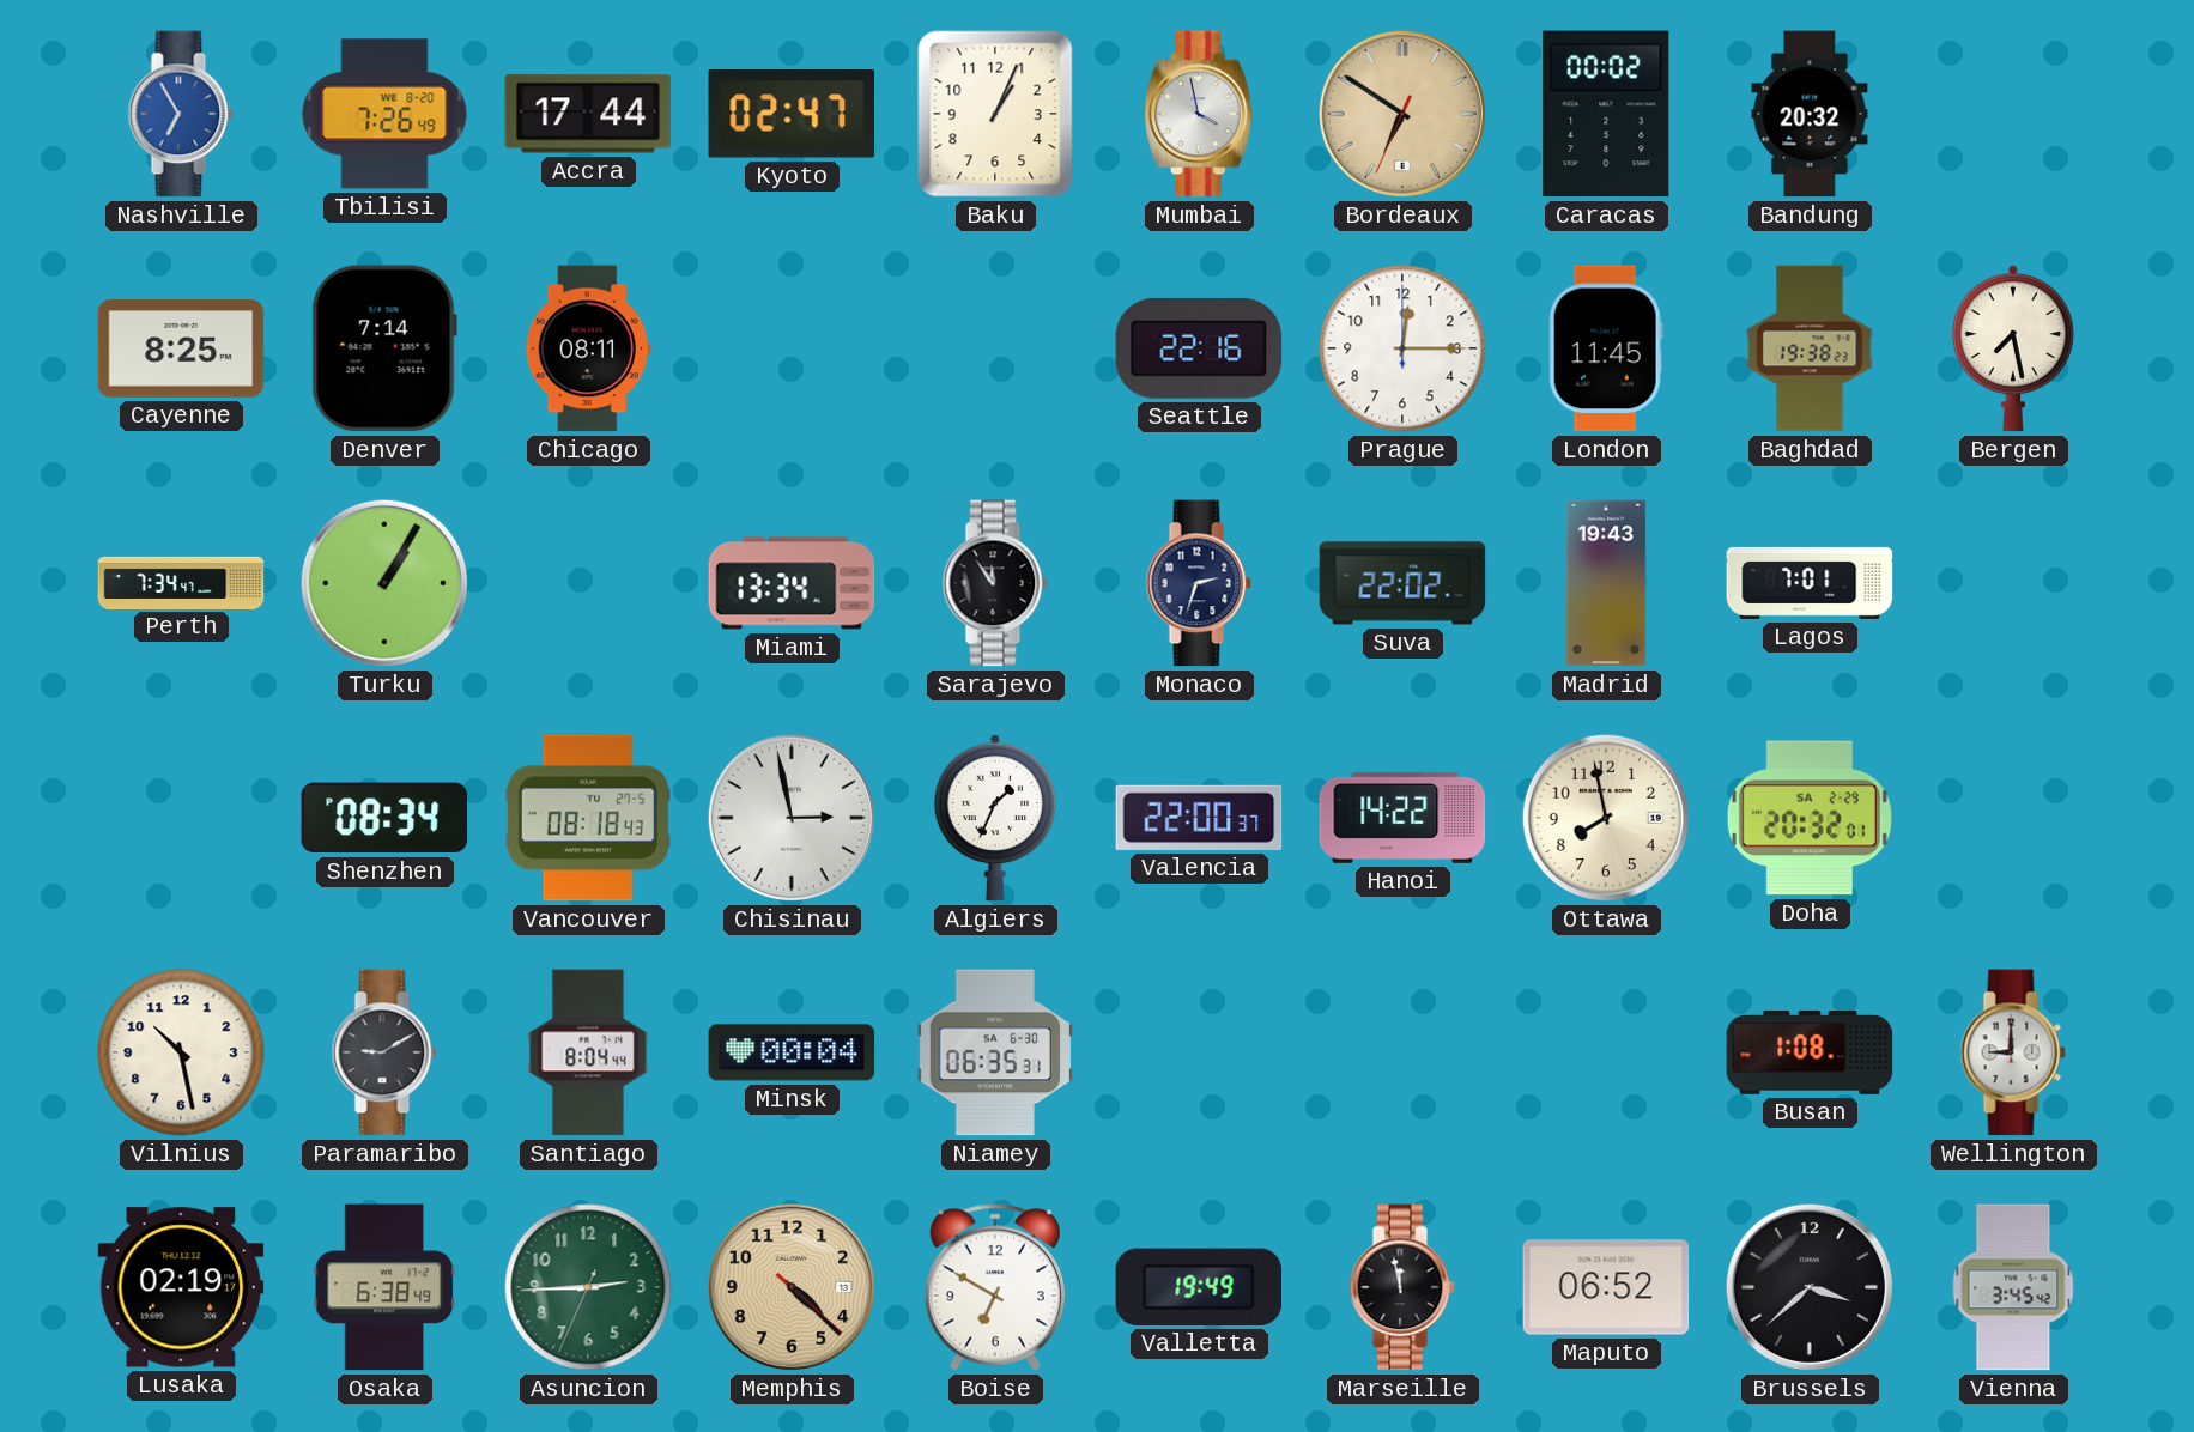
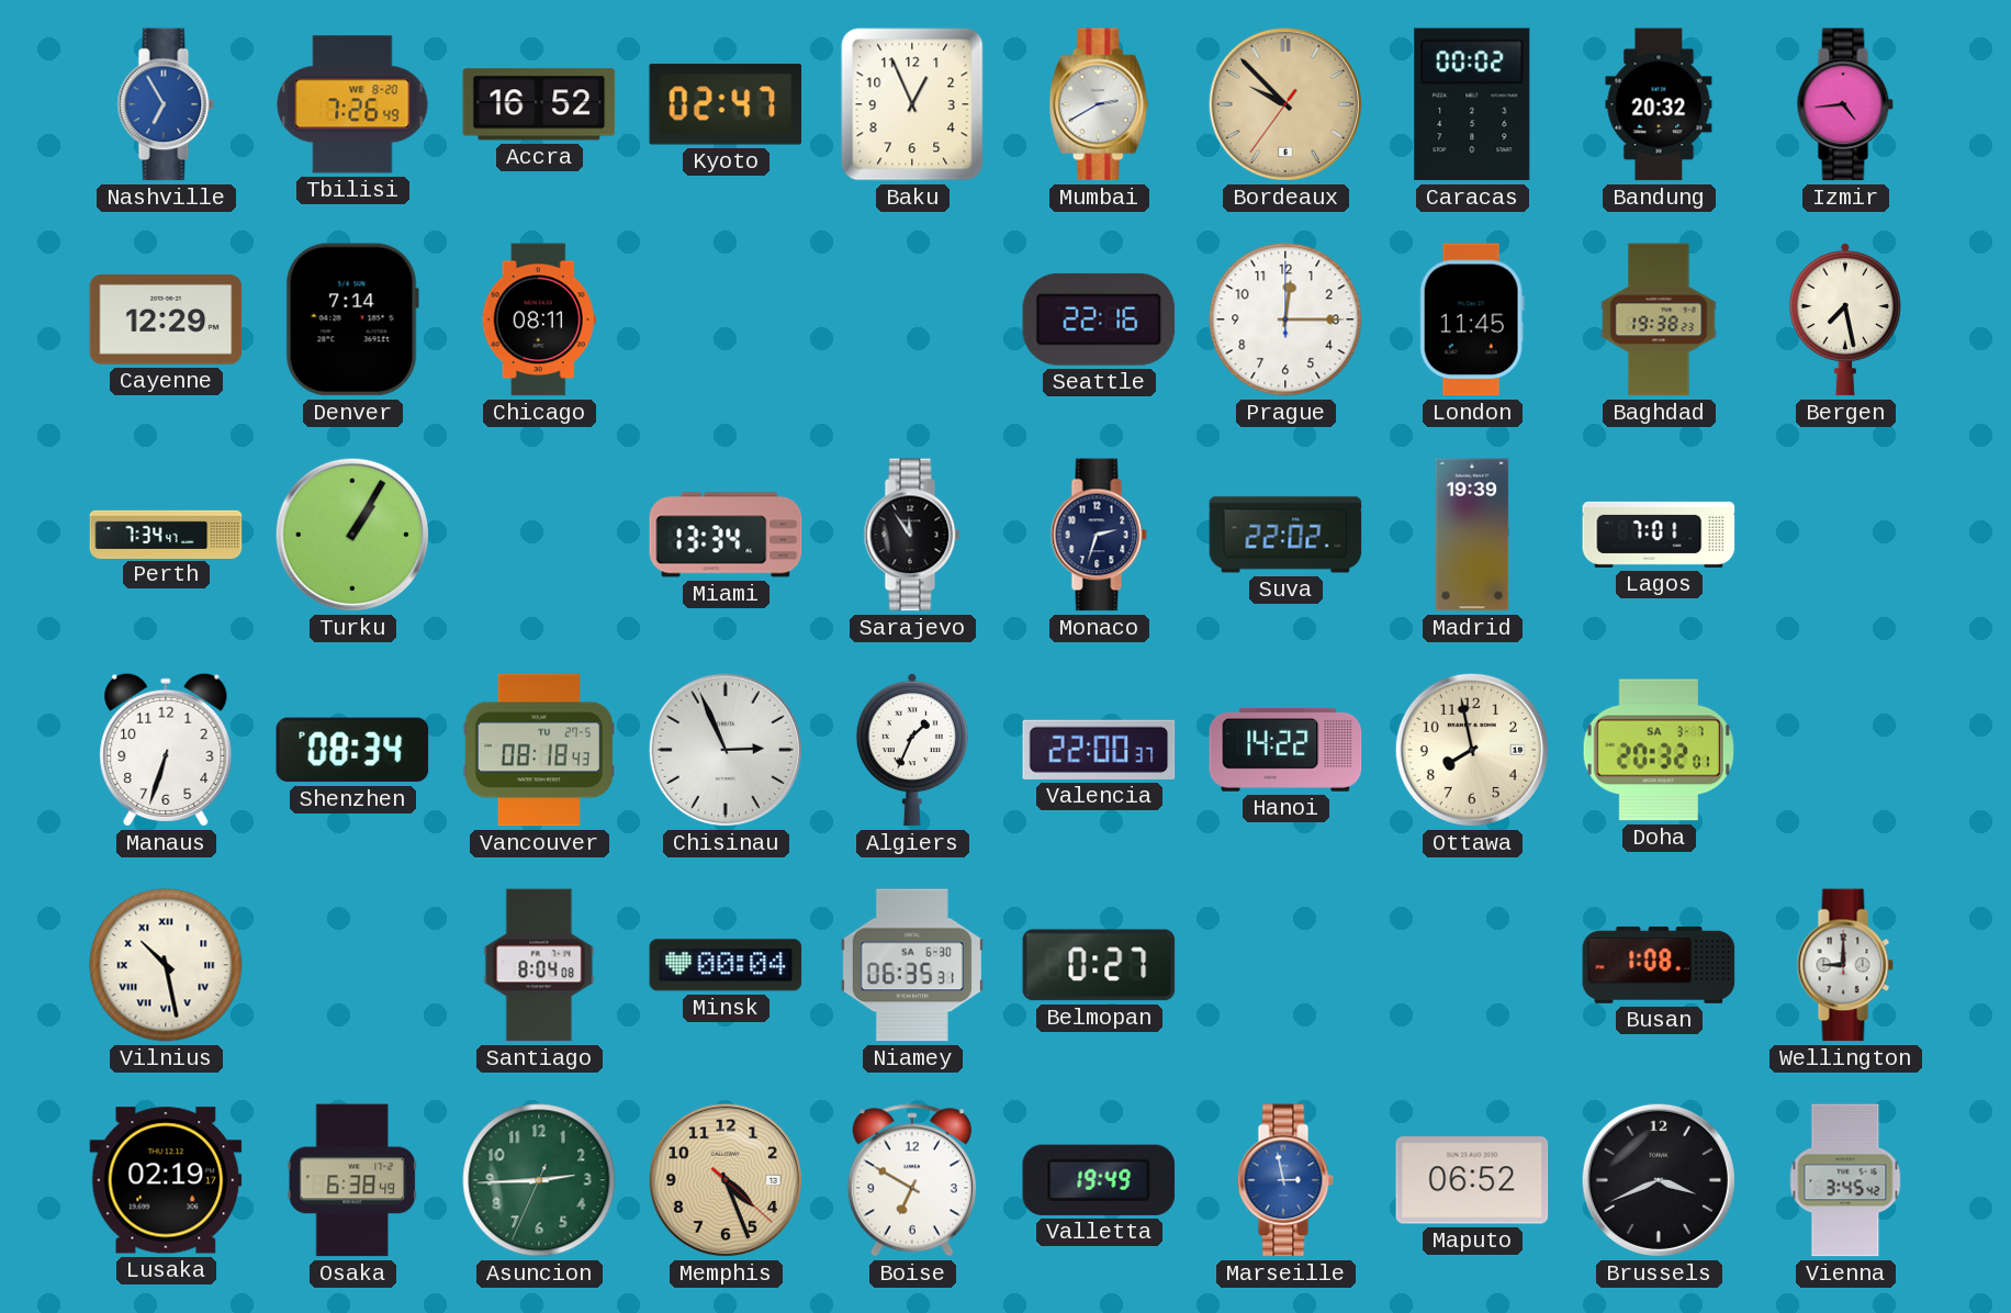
Accra: 17:44 -> 16:52 (539, 104)
Baku: 1:04 -> 12:56 (912, 104)
Mumbai: 3:58 -> 2:40 (1100, 104)
Bordeaux: 6:50 -> 9:52 (1285, 104)
Izmir: none -> 4:44 (1845, 104)
Cayenne: 8:25 -> 12:29 (166, 321)
Madrid: 19:43 -> 19:39 (1472, 535)
Manaus: none -> 6:33 (166, 750)
Chisinau: 2:58 -> 2:56 (726, 750)
Doha date: SA 2-29 -> SA 3-7 (1659, 750)
Vilnius numerals: Arabic -> Roman (166, 965)
Paramaribo: 9:10 -> none (384, 1052)
Santiago: 8:04:44 -> 8:04:08 (539, 965)
Belmopan: none -> 0:27 (1099, 965)
Memphis: 4:22 -> 4:26 (726, 1180)
Marseille: 11:58 -> 2:58 (1285, 1180)
Marseille dial: black -> blue (1285, 1180)
Brussels: 3:38 -> 3:41 (1659, 1180)
